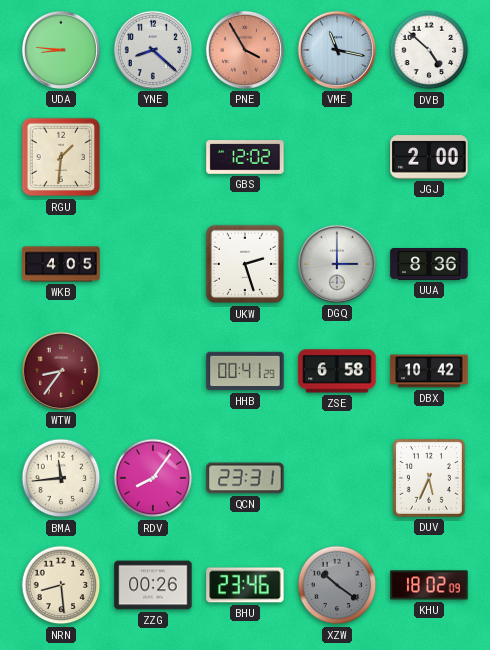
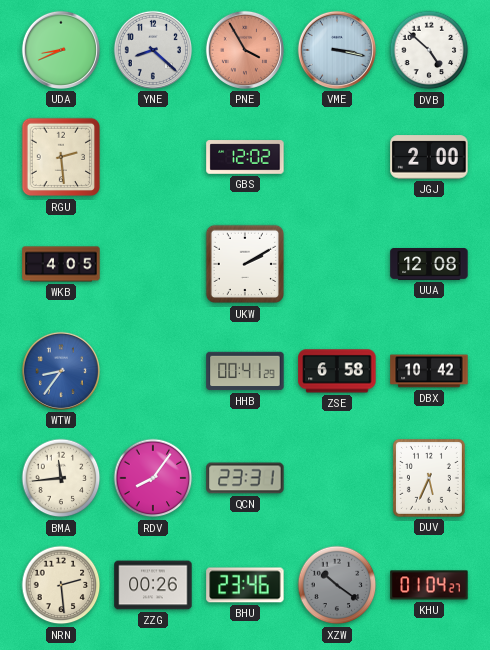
UDA: 8:46 -> 8:41 (61, 50)
VME: 11:17 -> 3:17 (337, 50)
RGU: 1:31 -> 2:29 (61, 157)
UKW: 2:27 -> 2:10 (245, 264)
DGQ: 3:00 -> none (337, 264)
UUA: 8:36 -> 12:08 (429, 265)
WTW dial: burgundy -> blue (61, 371)
NRN: 8:29 -> 2:29 (61, 585)
KHU: 18:02 -> 01:04 (429, 585)
